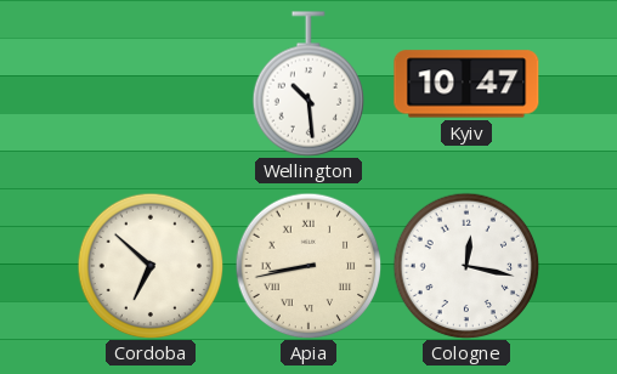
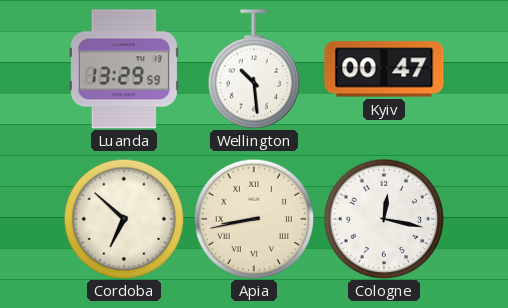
Luanda: none -> 13:29 (124, 69)
Kyiv: 10:47 -> 00:47 (384, 69)
